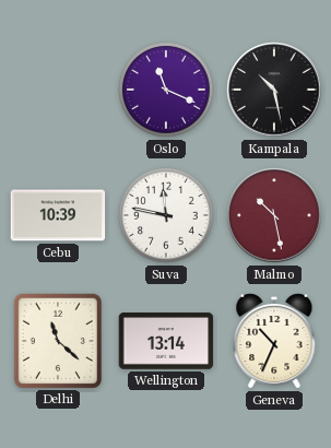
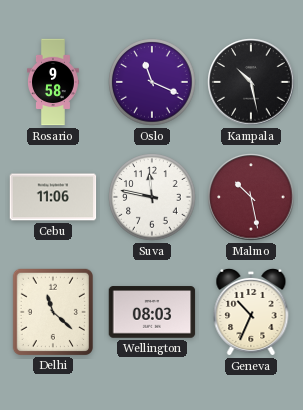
Rosario: none -> 9:58 (54, 82)
Cebu: 10:39 -> 11:06 (53, 197)
Wellington: 13:14 -> 08:03 (152, 312)
